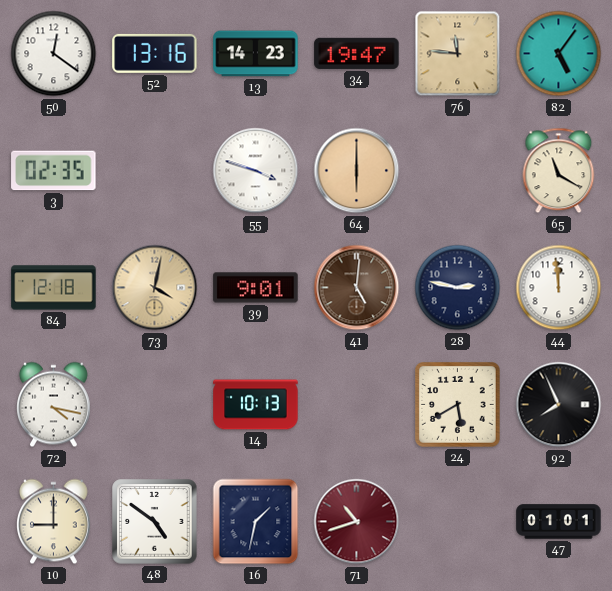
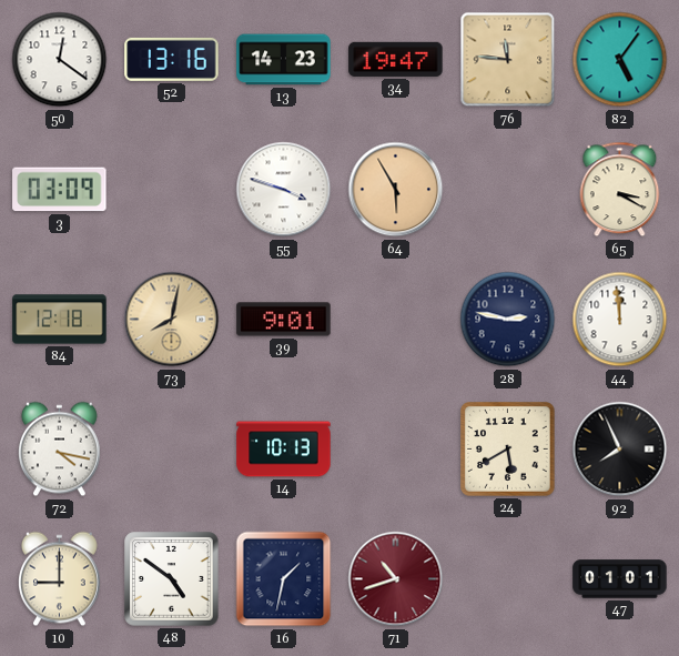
3: 02:35 -> 03:09 (60, 190)
64: 6:00 -> 5:55 (396, 190)
65: 11:20 -> 3:20 (620, 190)
73: 4:02 -> 8:02 (172, 320)
41: 5:01 -> none (357, 288)
